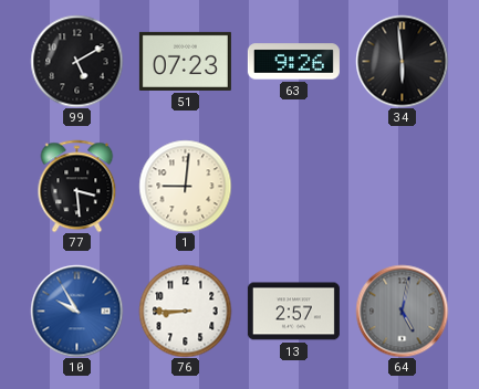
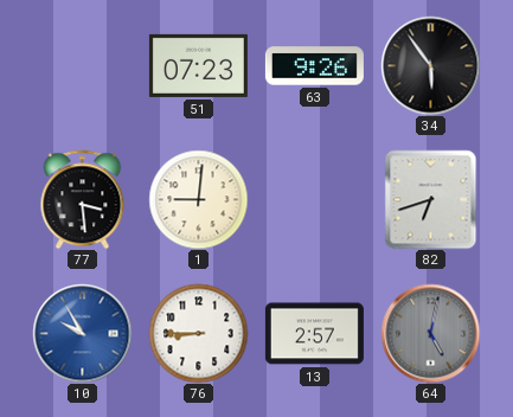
99: 5:10 -> none (76, 61)
34: 5:59 -> 5:54 (430, 65)
82: none -> 6:42 (431, 199)
